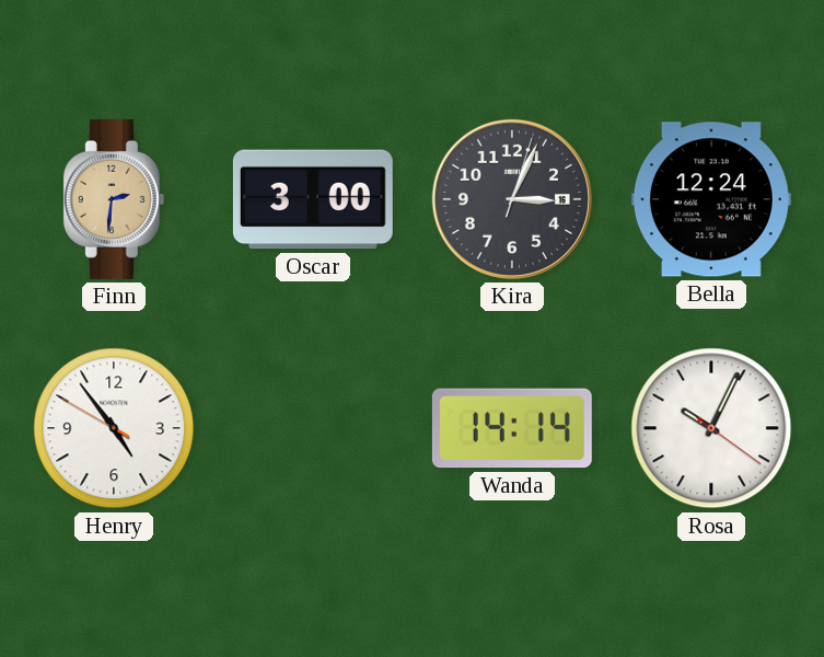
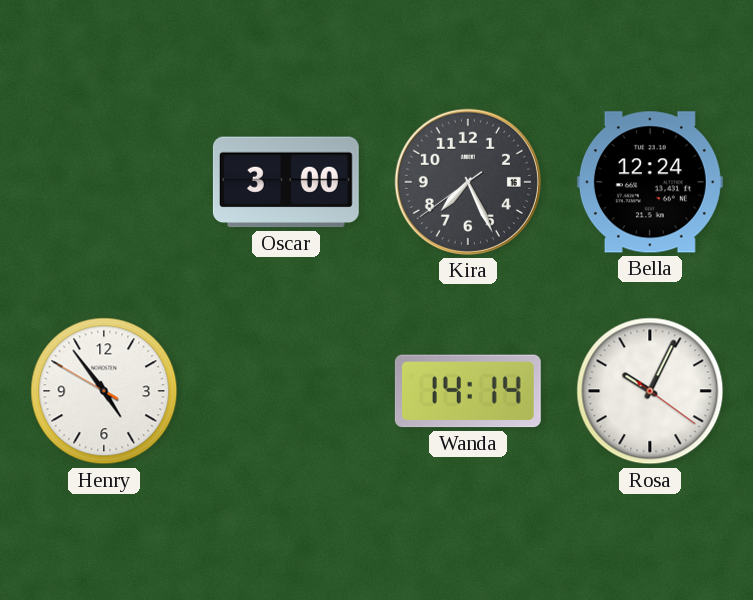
Finn: 2:31 -> none (114, 199)
Kira: 3:04 -> 7:25 (468, 182)
